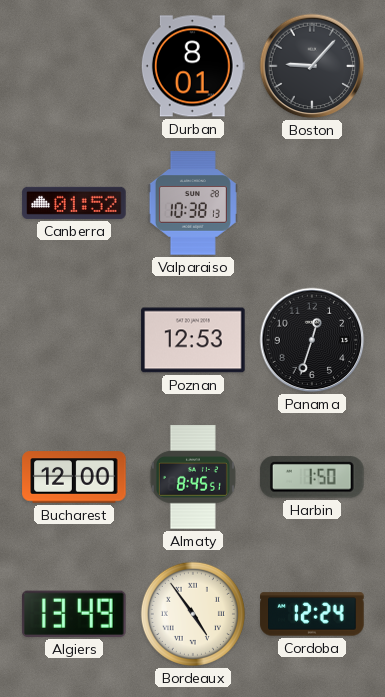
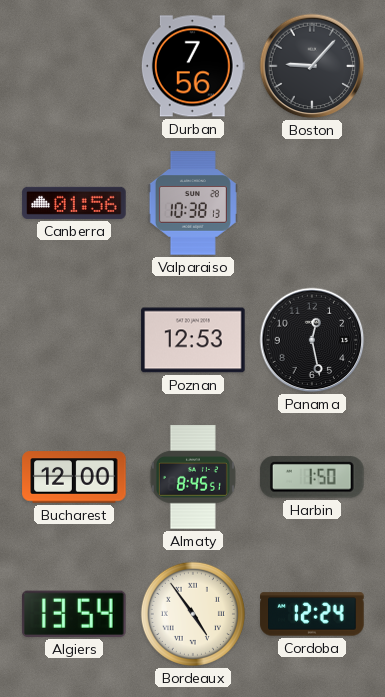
Durban: 8:01 -> 7:56 (193, 66)
Canberra: 01:52 -> 01:56 (74, 203)
Panama: 12:33 -> 12:28 (312, 340)
Algiers: 13:49 -> 13:54 (74, 614)
